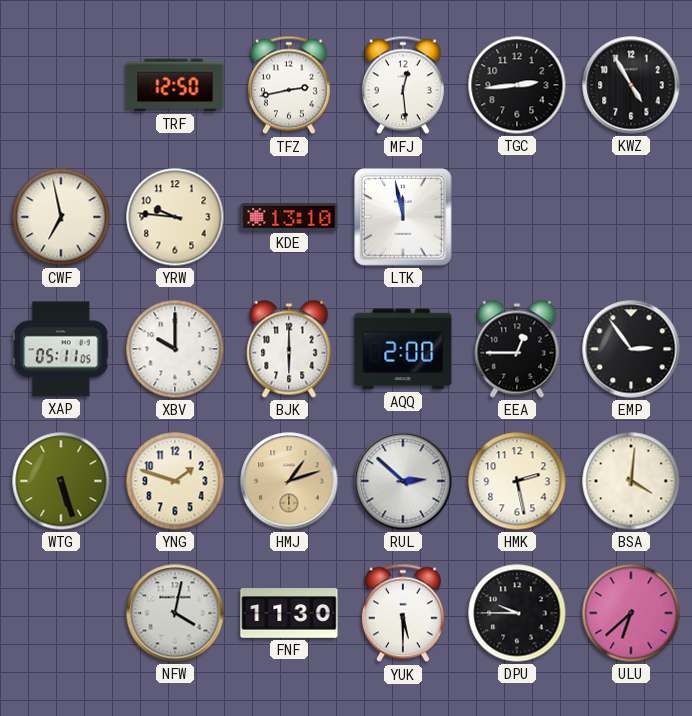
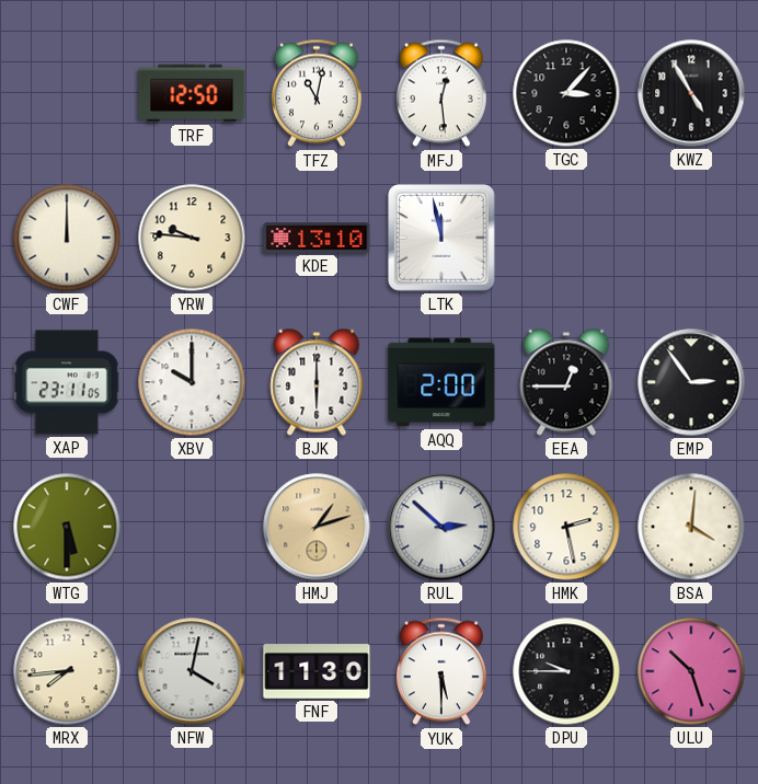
TFZ: 2:43 -> 11:02 (317, 93)
TGC: 2:44 -> 3:07 (566, 93)
CWF: 6:58 -> 12:00 (67, 238)
XAP: 05:11 -> 23:11 (67, 382)
WTG: 5:27 -> 5:30 (67, 527)
YNG: 1:48 -> none (175, 481)
MRX: none -> 7:44 (67, 671)
ULU: 6:38 -> 10:27 (691, 671)
